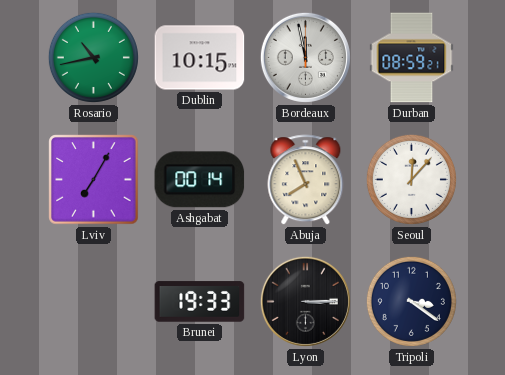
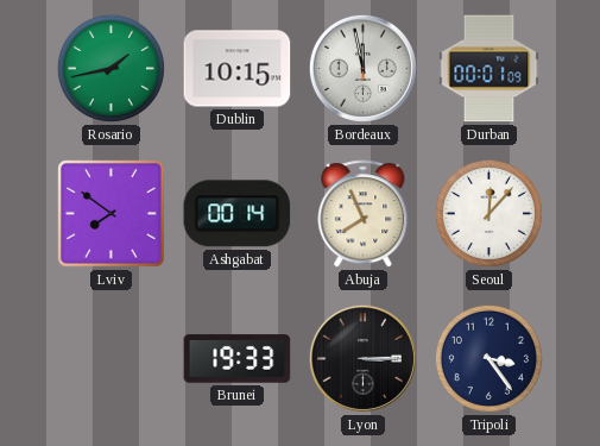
Rosario: 10:43 -> 1:43 (110, 68)
Durban: 08:59 -> 00:01 (490, 69)
Lviv: 7:05 -> 7:51 (112, 214)
Tripoli: 3:21 -> 3:24 (488, 358)
